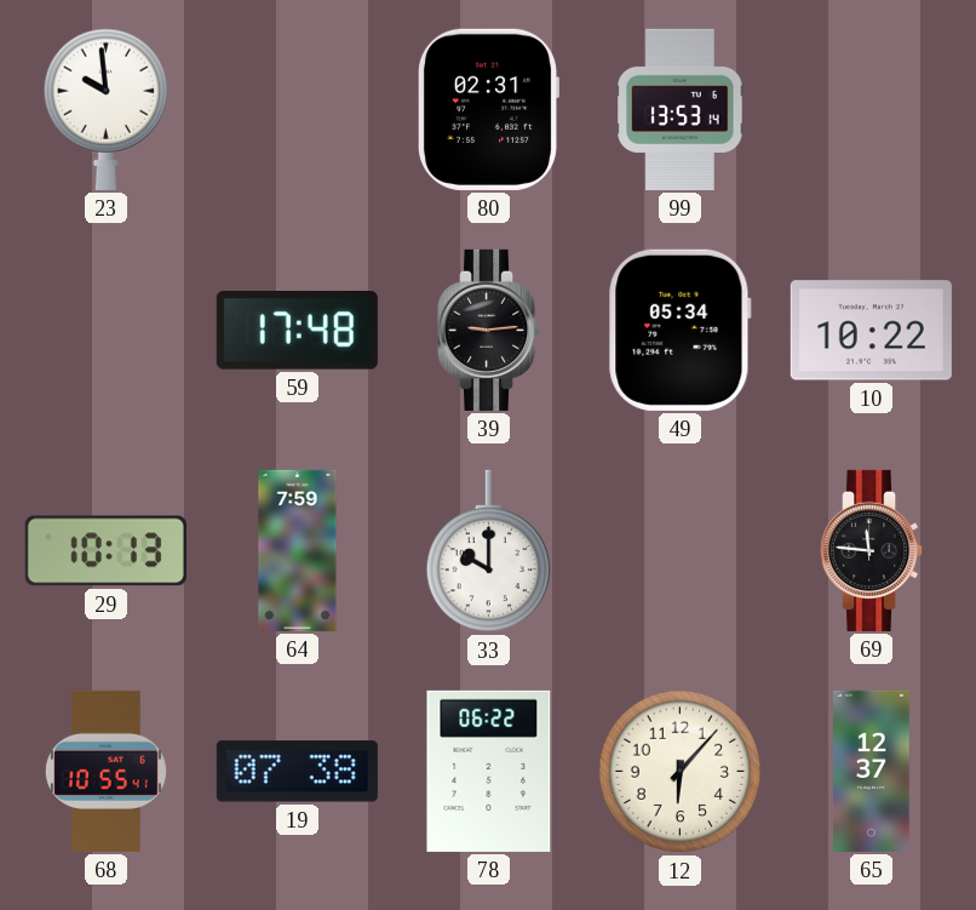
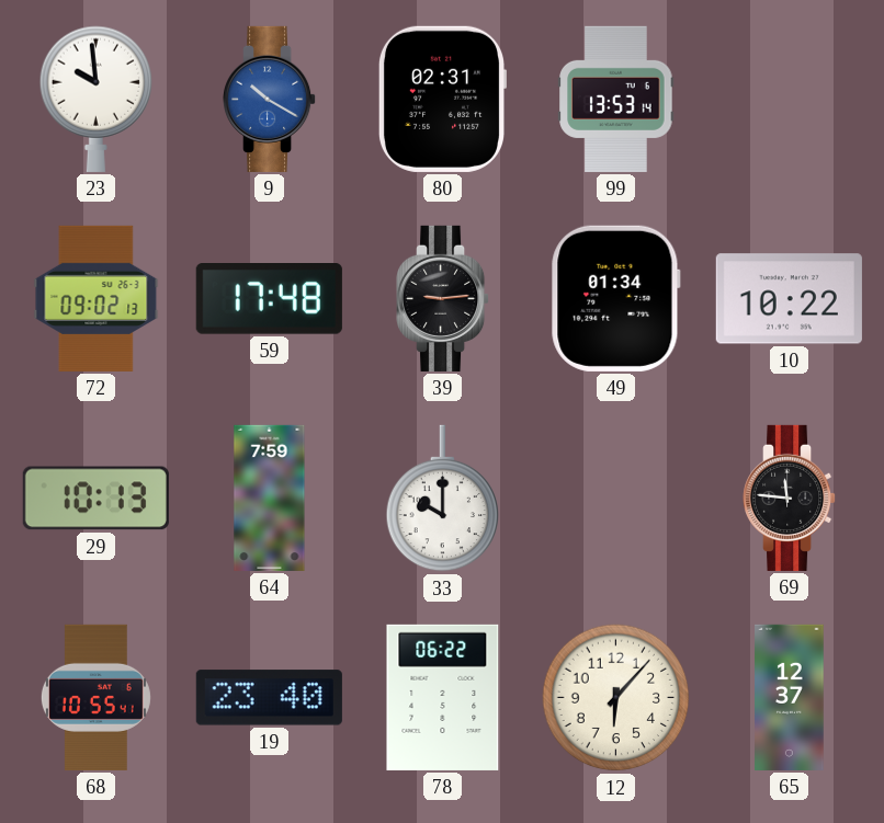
9: none -> 10:20 (271, 99)
72: none -> 09:02 (97, 298)
49: 05:34 -> 01:34 (615, 298)
19: 07:38 -> 23:40 (269, 698)
